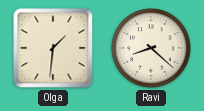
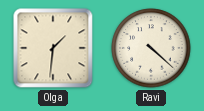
Ravi: 8:22 -> 4:22 (151, 48)
